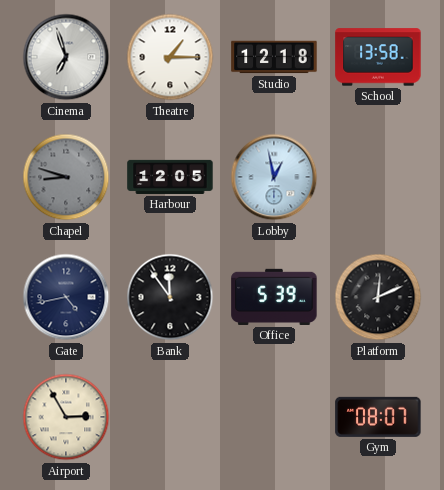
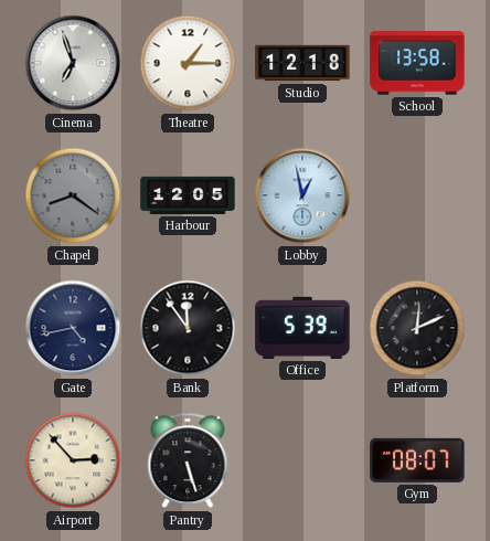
Chapel: 8:48 -> 8:21 (73, 195)
Airport: 2:55 -> 2:53 (73, 460)
Pantry: none -> 5:27 (188, 460)
